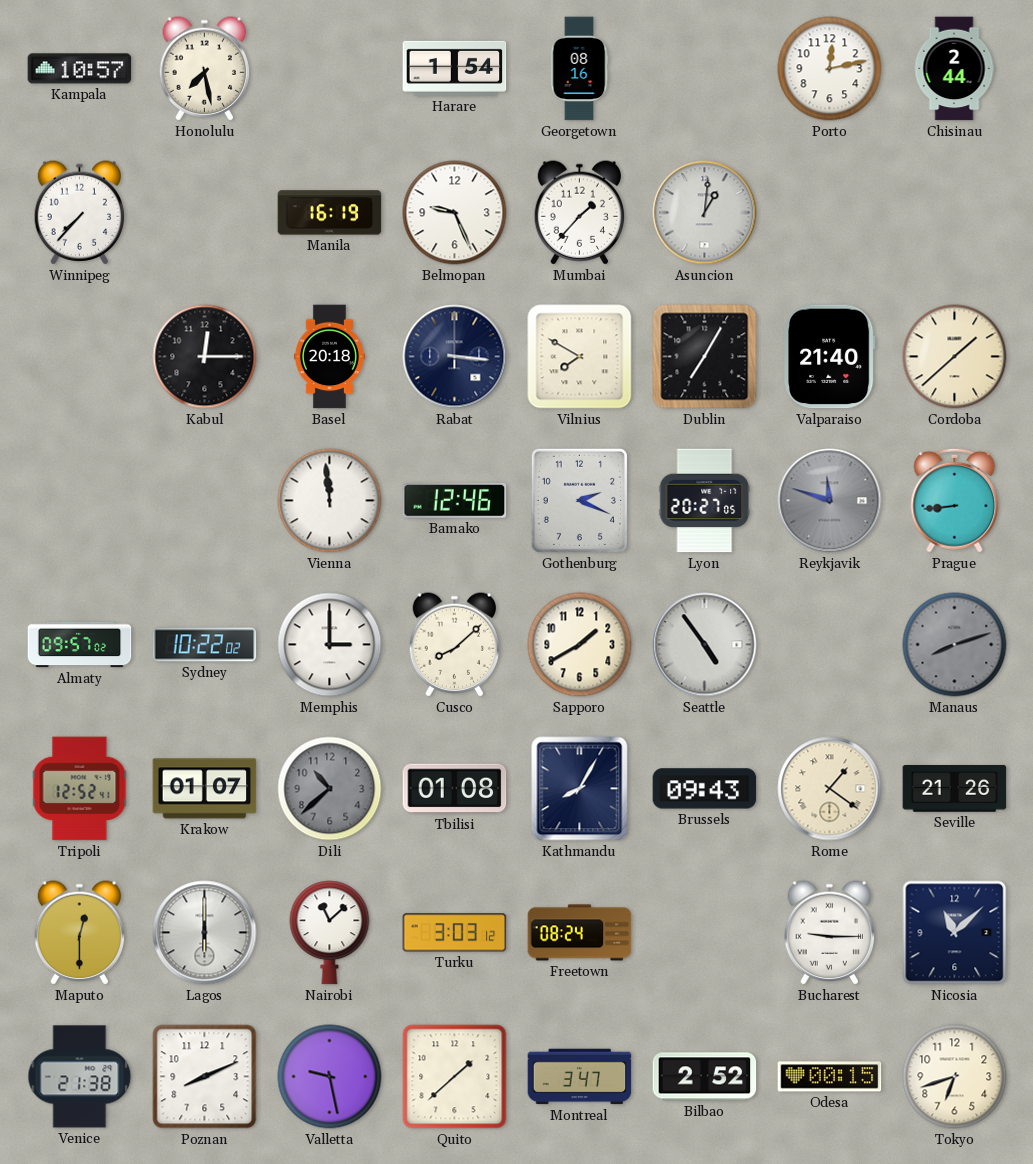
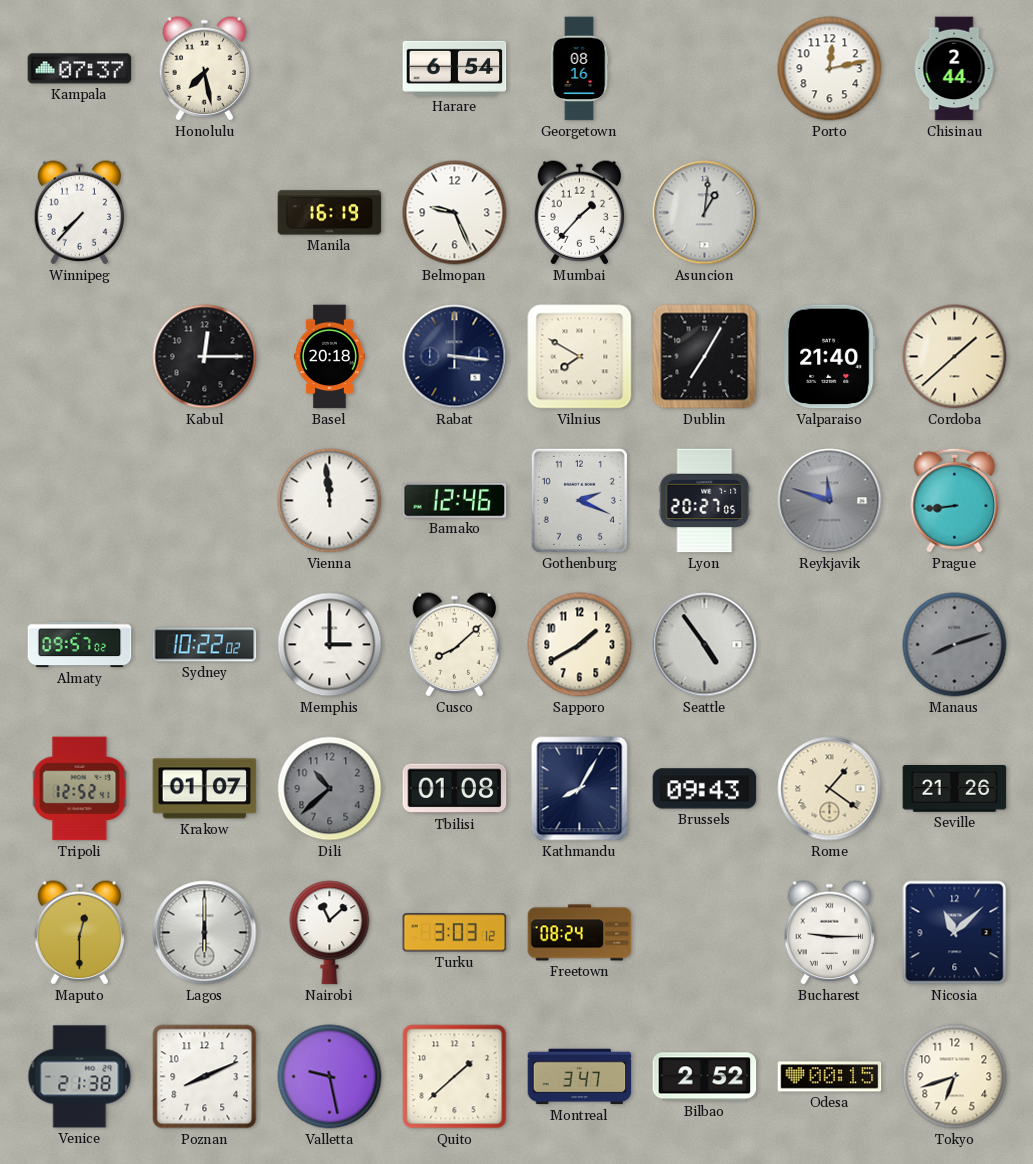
Kampala: 10:57 -> 07:37 (80, 69)
Harare: 1:54 -> 6:54 (455, 68)
